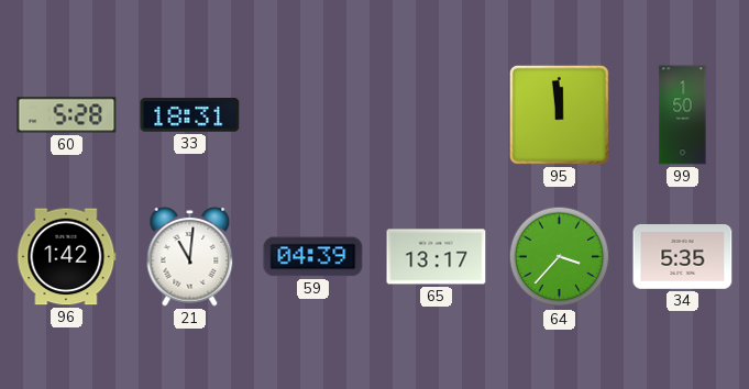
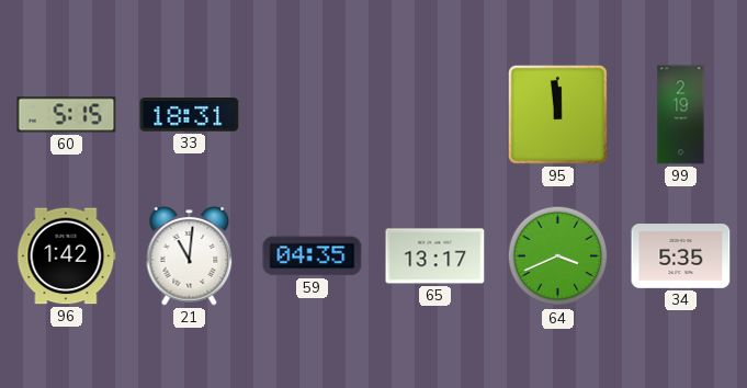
60: 5:28 -> 5:15 (67, 115)
99: 1:50 -> 2:19 (681, 115)
59: 04:39 -> 04:35 (313, 256)
64: 3:37 -> 3:41 (558, 256)
